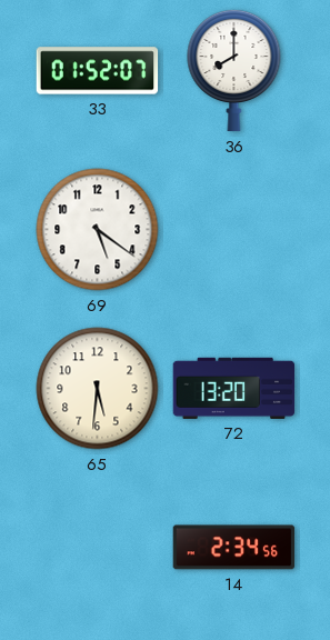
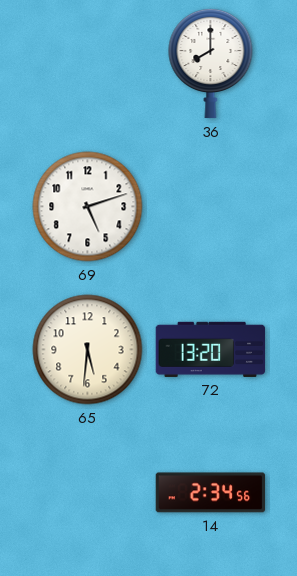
33: 01:52 -> none (98, 71)
69: 5:21 -> 5:12 (88, 207)
